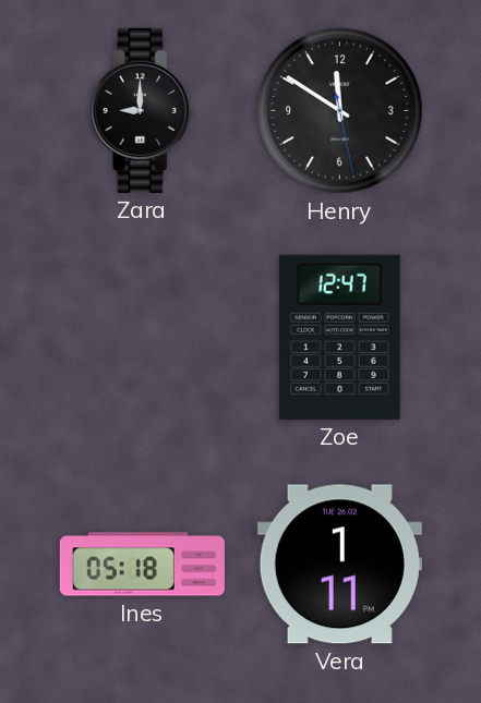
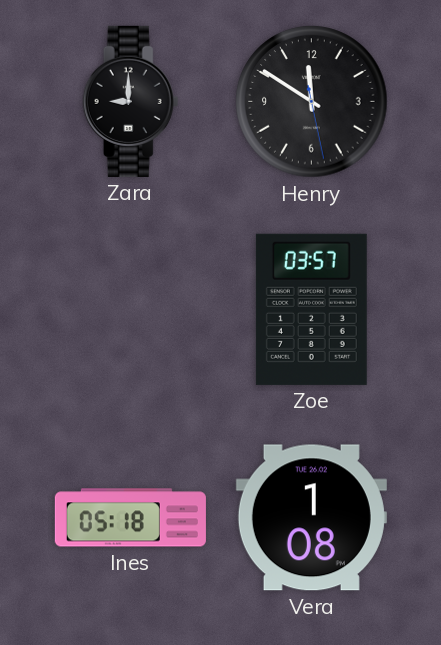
Zoe: 12:47 -> 03:57 (311, 309)
Vera: 1:11 -> 1:08 (311, 518)
